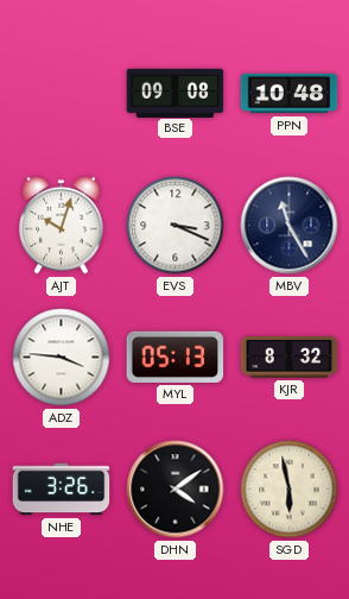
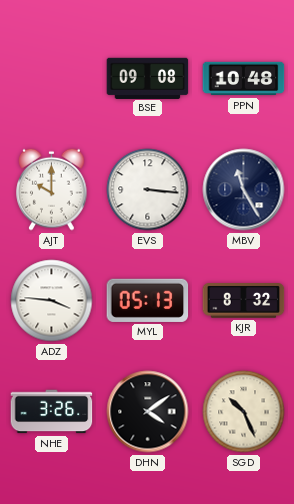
AJT: 10:03 -> 10:00 (52, 189)
EVS: 3:19 -> 3:16 (148, 190)
SGD: 5:58 -> 10:26 (244, 412)
